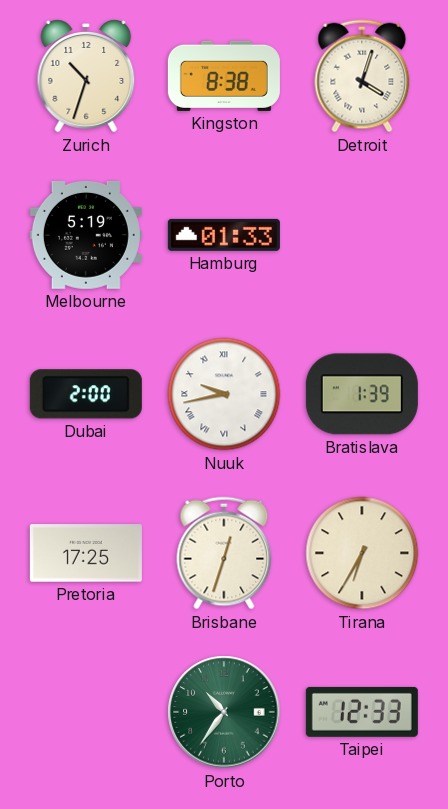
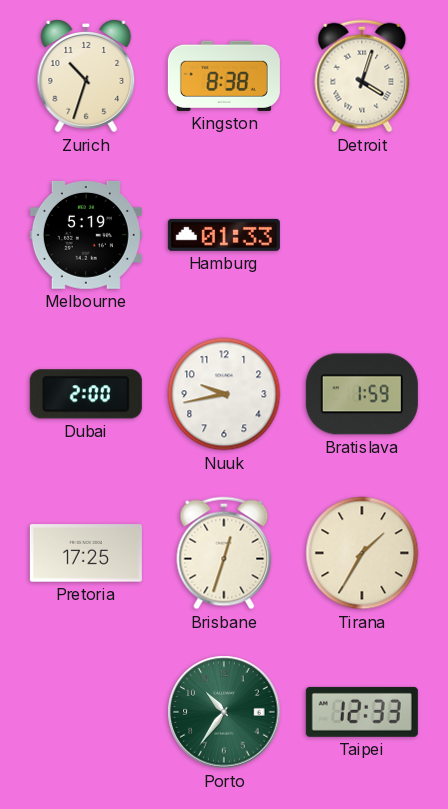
Nuuk numerals: Roman -> Arabic (224, 394)
Bratislava: 1:39 -> 1:59 (362, 394)
Tirana: 6:35 -> 1:35 (362, 553)
